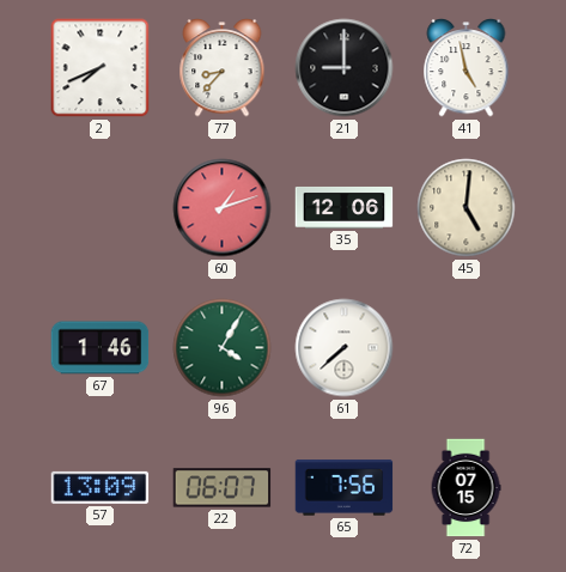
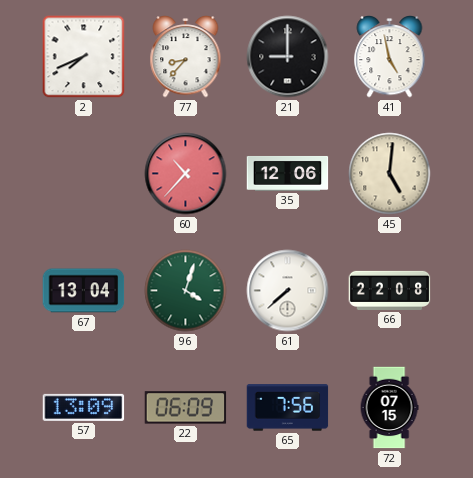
60: 1:12 -> 10:37 (186, 174)
67: 1:46 -> 13:04 (84, 291)
96: 4:05 -> 4:03 (186, 291)
66: none -> 22:08 (390, 290)
22: 06:07 -> 06:09 (186, 408)
